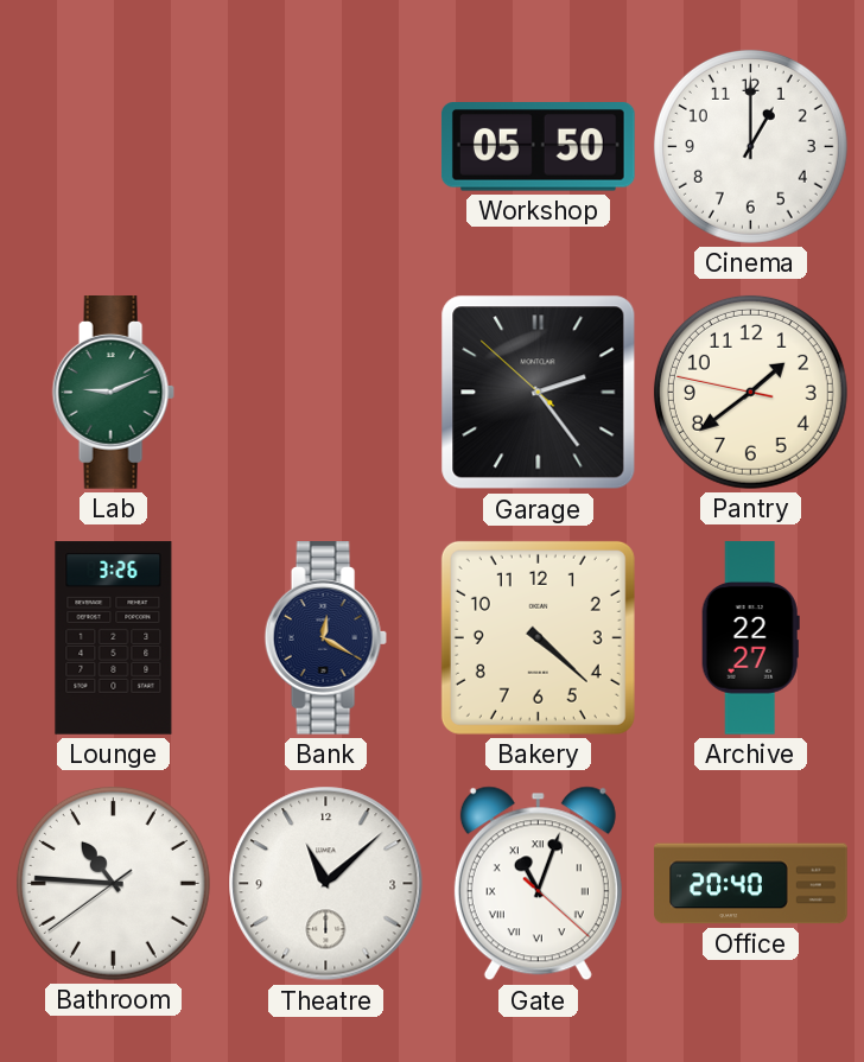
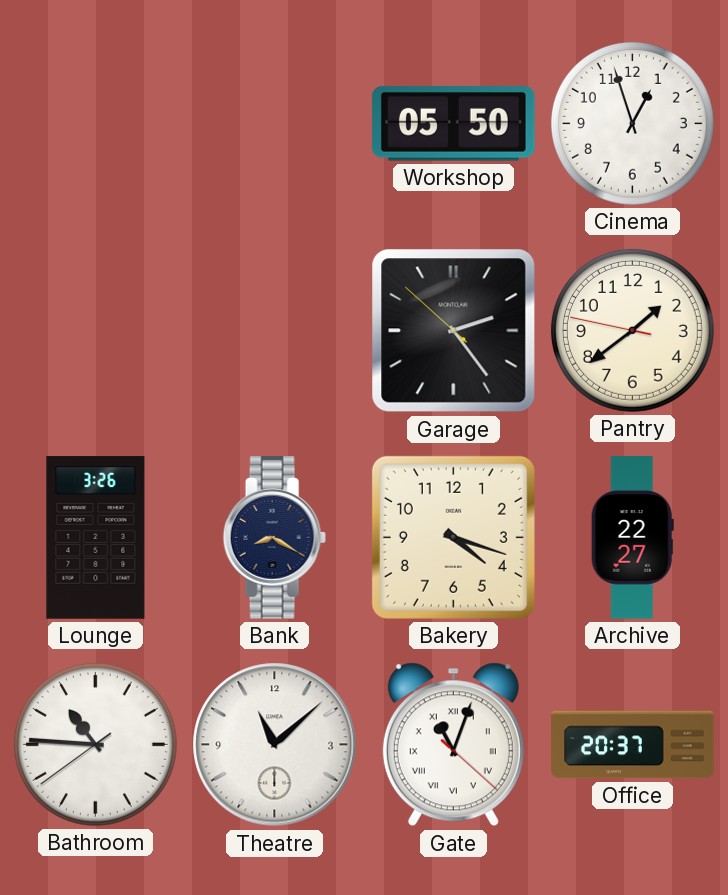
Cinema: 1:00 -> 12:57 (632, 123)
Lab: 9:11 -> none (113, 393)
Bank: 12:20 -> 8:20 (274, 538)
Bakery: 4:22 -> 4:18 (453, 537)
Office: 20:40 -> 20:37 (633, 745)
